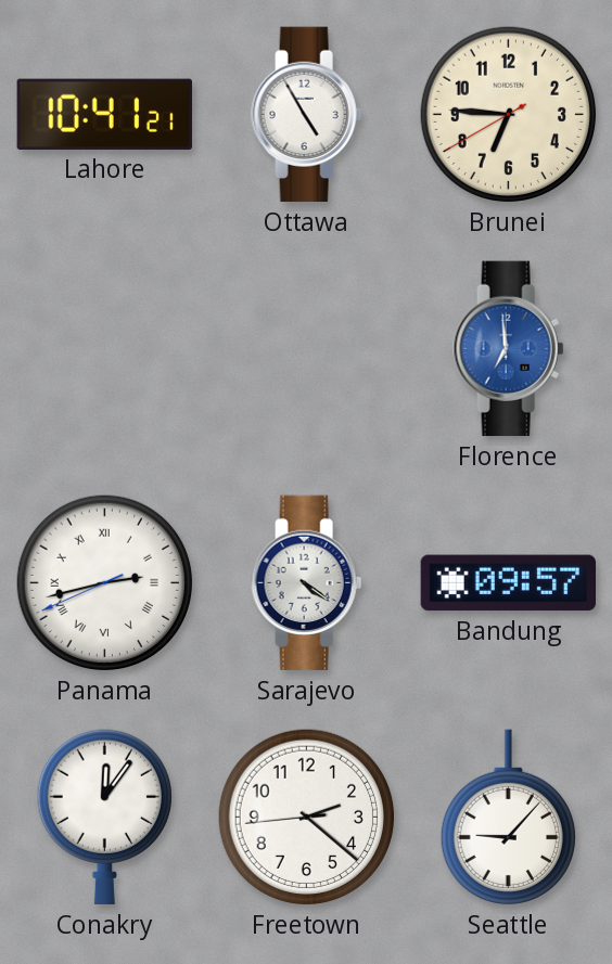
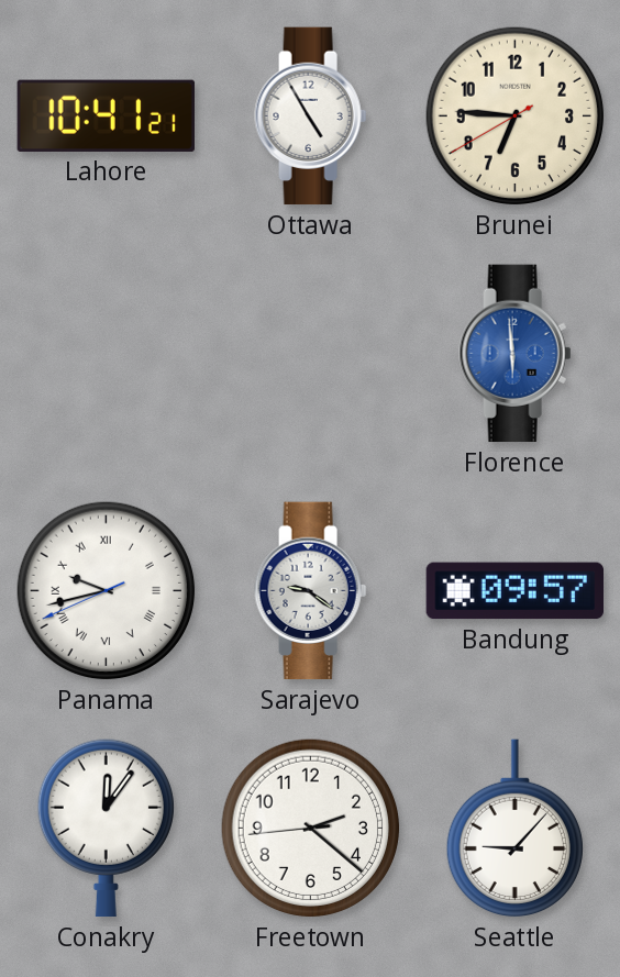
Florence: 6:59 -> 5:59 (516, 354)
Panama: 2:42 -> 9:42 (107, 591)
Sarajevo: 4:21 -> 9:21 (311, 591)
